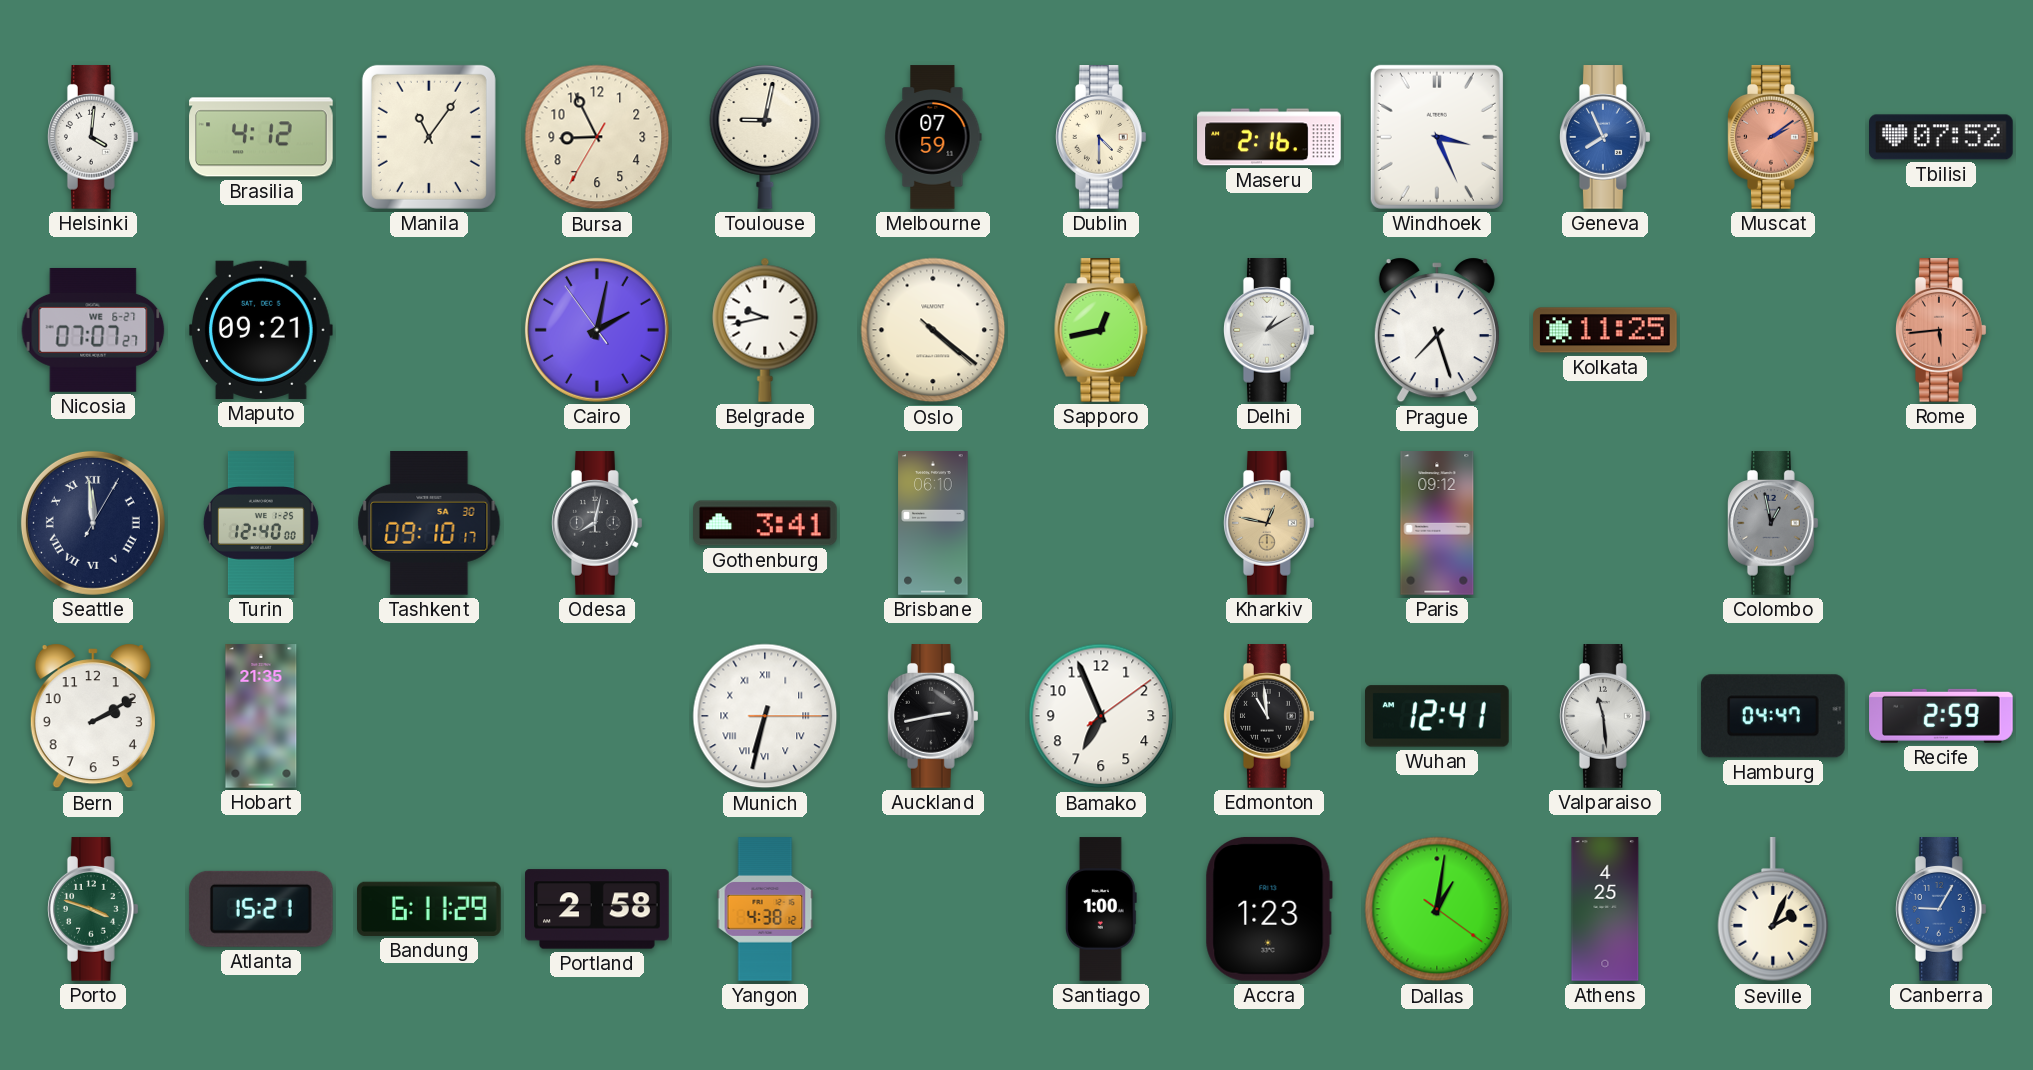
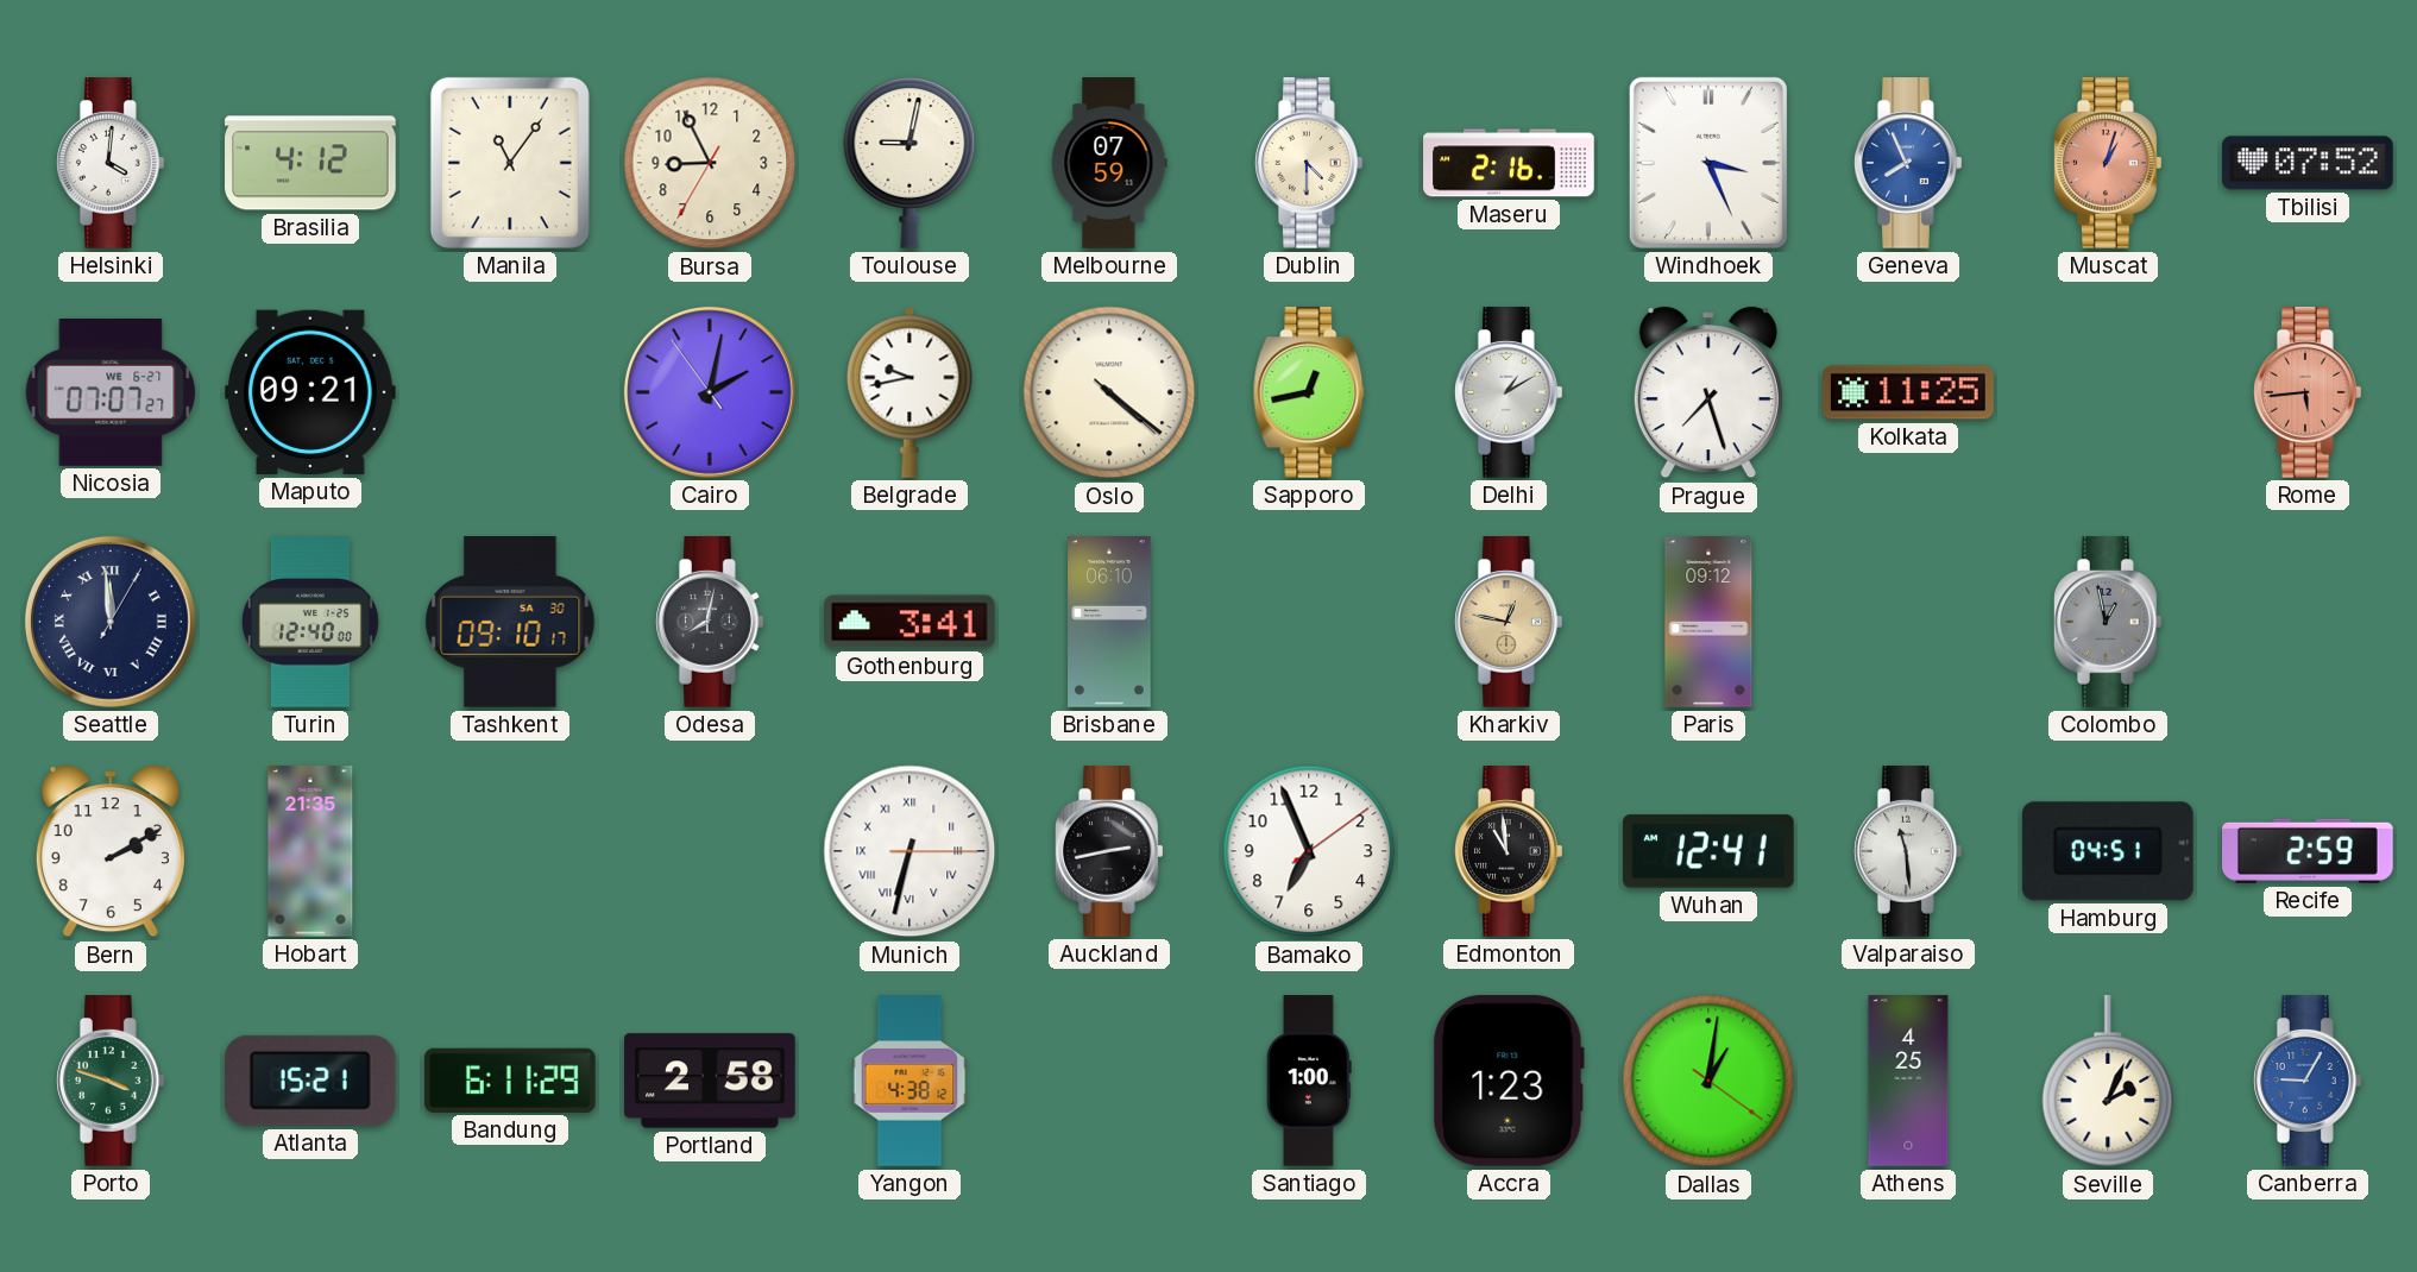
Muscat: 2:09 -> 1:03 (2109, 163)
Hamburg: 04:47 -> 04:51 (2108, 851)
